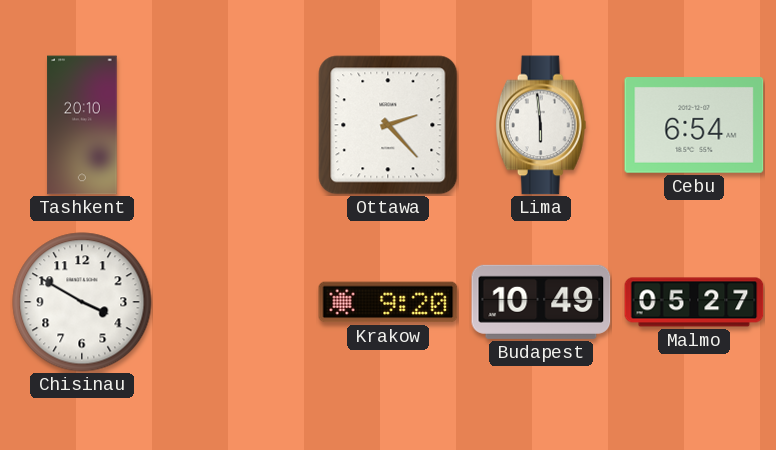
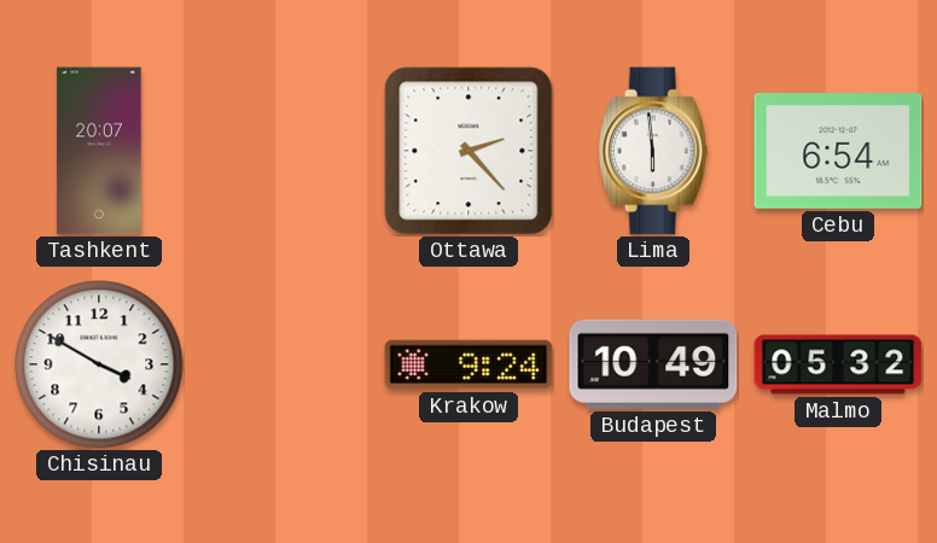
Tashkent: 20:10 -> 20:07 (99, 151)
Krakow: 9:20 -> 9:24 (468, 364)
Malmo: 05:27 -> 05:32 (838, 364)
